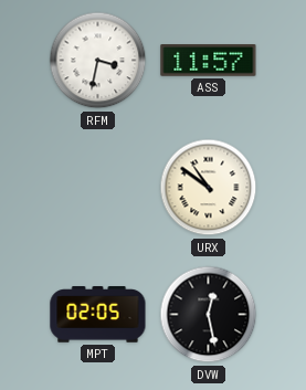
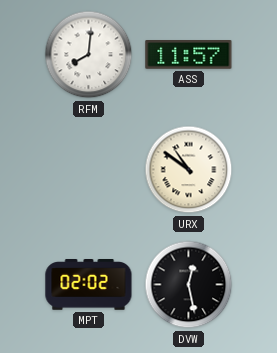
RFM: 3:32 -> 8:01 (89, 55)
MPT: 02:05 -> 02:02 (89, 285)
